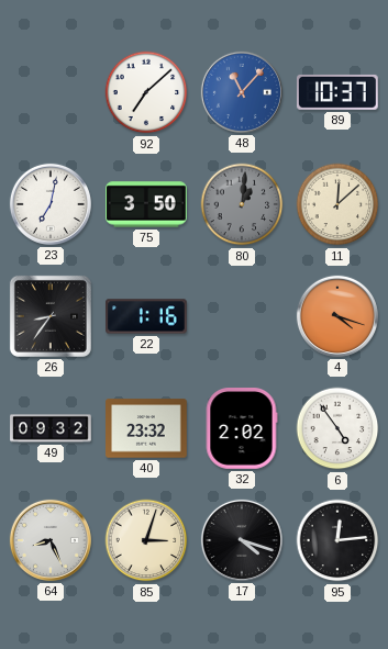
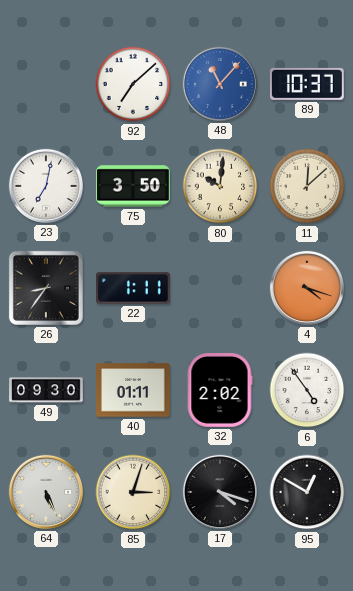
80: 1:01 -> 10:01 (220, 186)
80 dial: grey -> cream (220, 186)
22: 1:16 -> 1:11 (134, 288)
49: 09:32 -> 09:30 (46, 390)
40: 23:32 -> 01:11 (134, 390)
64: 8:26 -> 5:26 (46, 492)
95: 12:14 -> 12:50 (307, 492)
